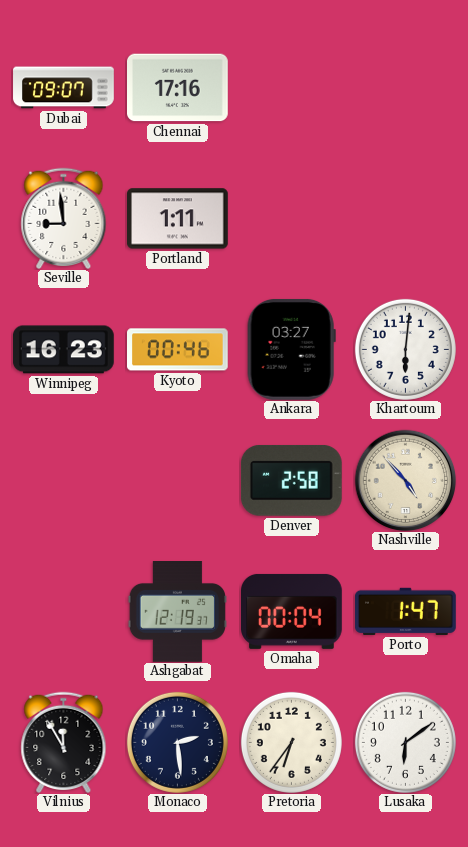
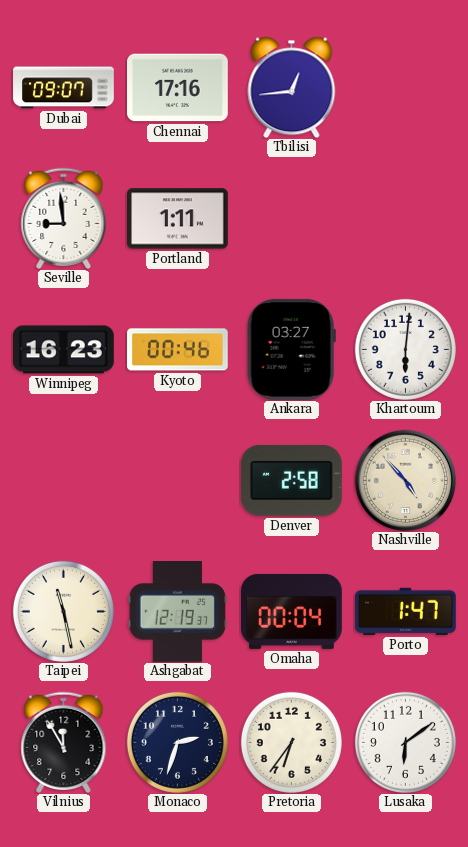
Tbilisi: none -> 12:44 (292, 87)
Taipei: none -> 11:28 (63, 611)
Monaco: 2:29 -> 2:33 (177, 742)
